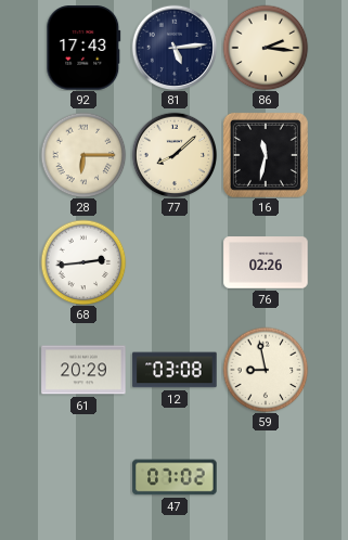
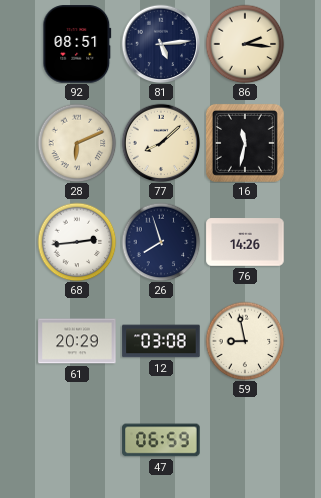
92: 17:43 -> 08:51 (77, 44)
28: 6:15 -> 6:11 (77, 143)
26: none -> 7:57 (161, 242)
76: 02:26 -> 14:26 (245, 242)
47: 07:02 -> 06:59 (161, 440)
